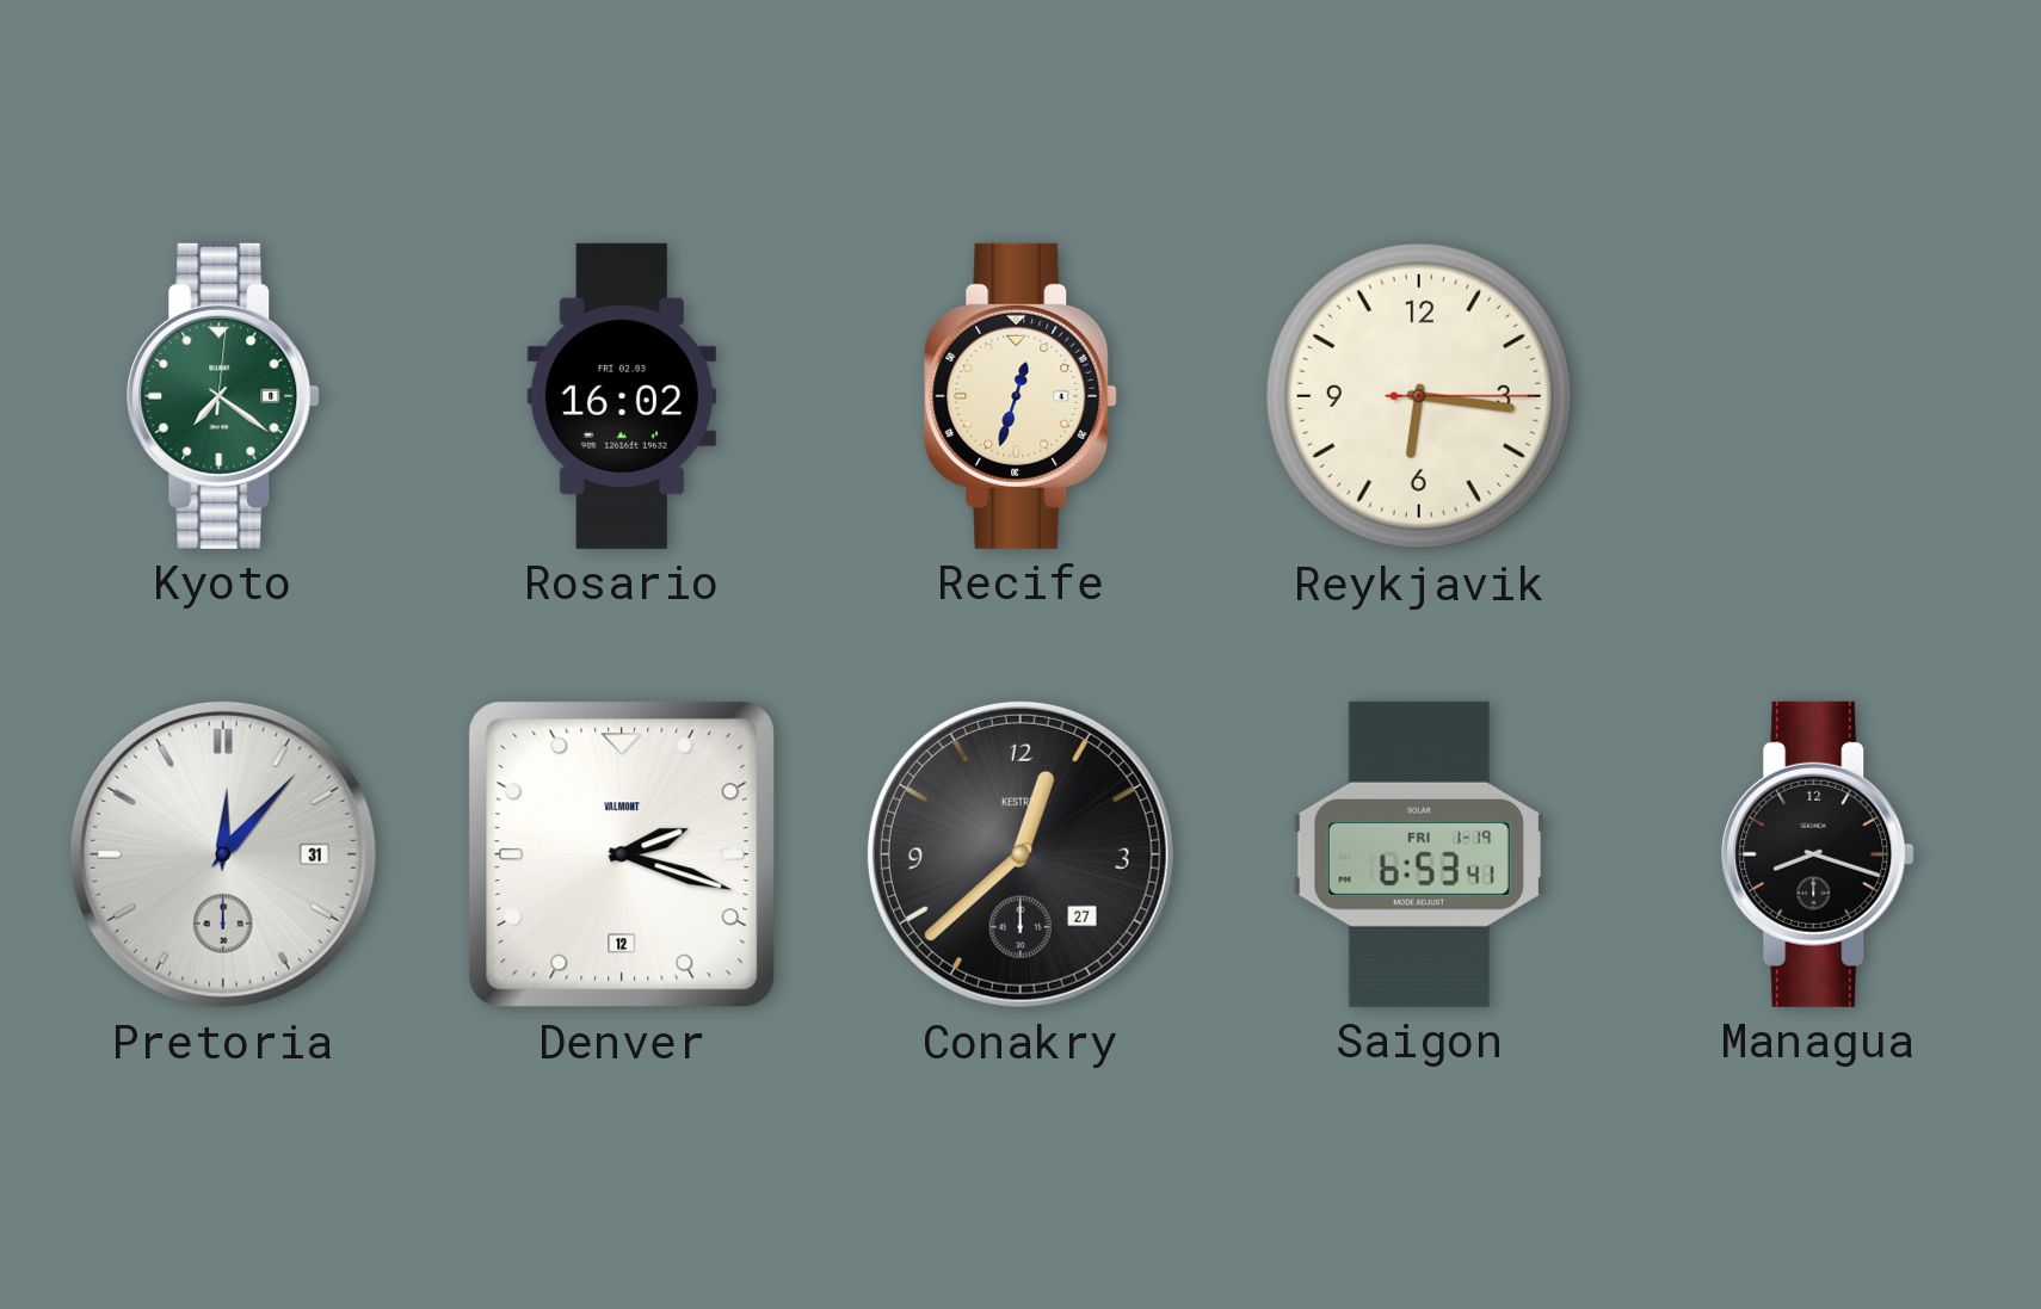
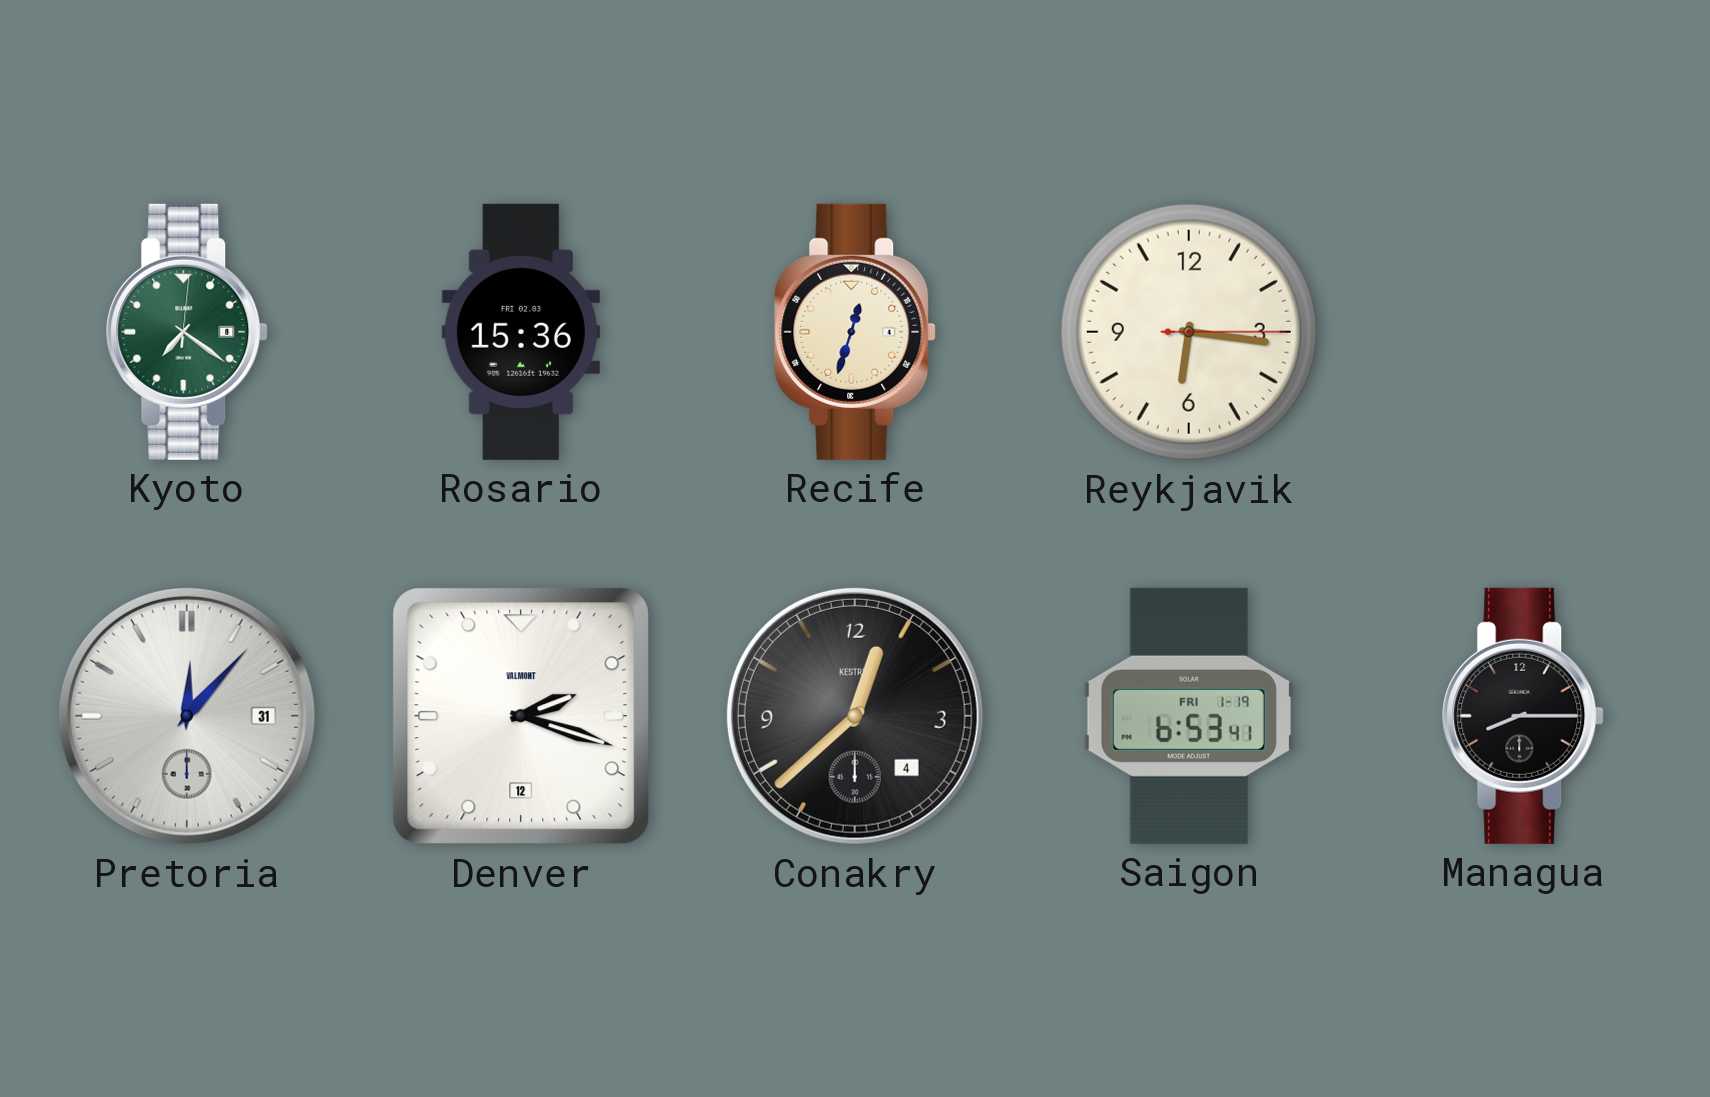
Rosario: 16:02 -> 15:36 (521, 332)
Conakry date: 27 -> 4 (855, 716)
Managua: 8:18 -> 8:15 (1523, 716)
